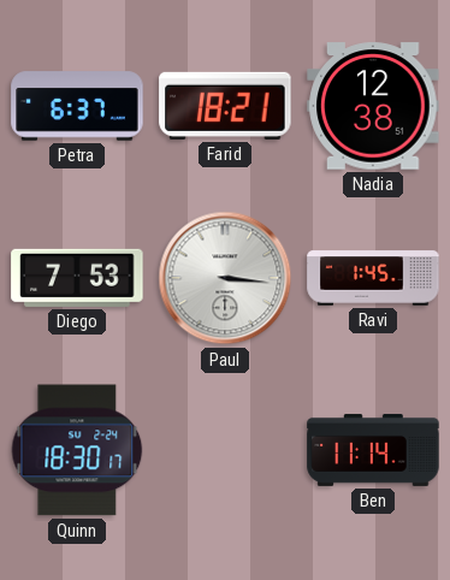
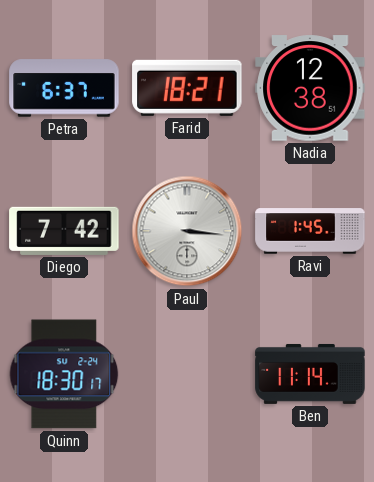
Diego: 7:53 -> 7:42 (64, 231)
